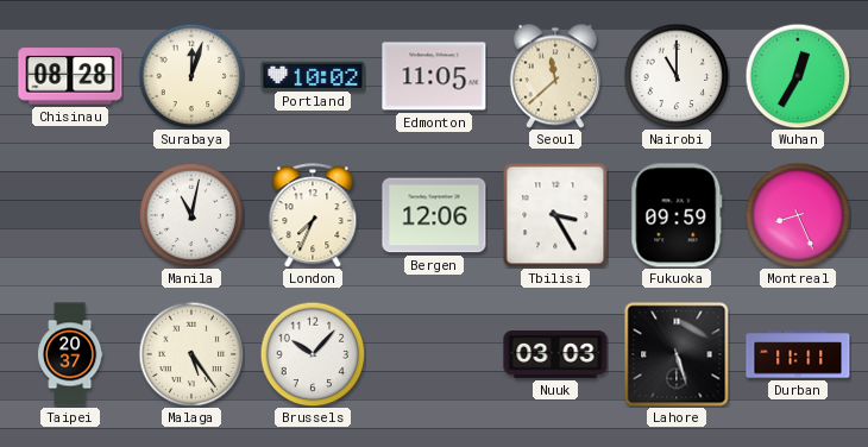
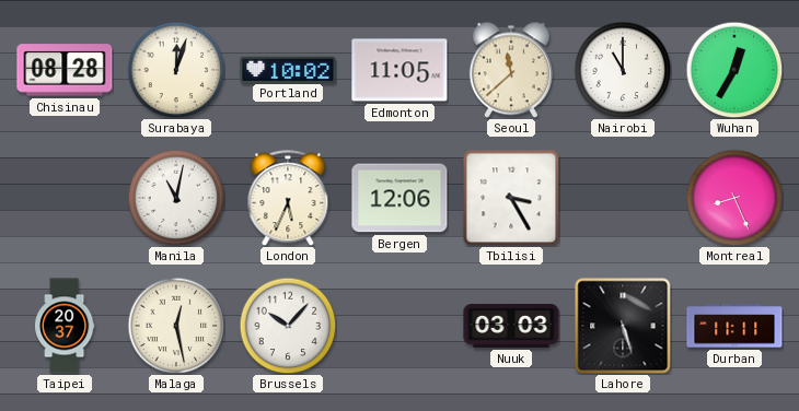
London: 7:34 -> 5:34 (288, 198)
Fukuoka: 09:59 -> none (677, 215)
Malaga: 5:24 -> 12:28 (176, 326)
